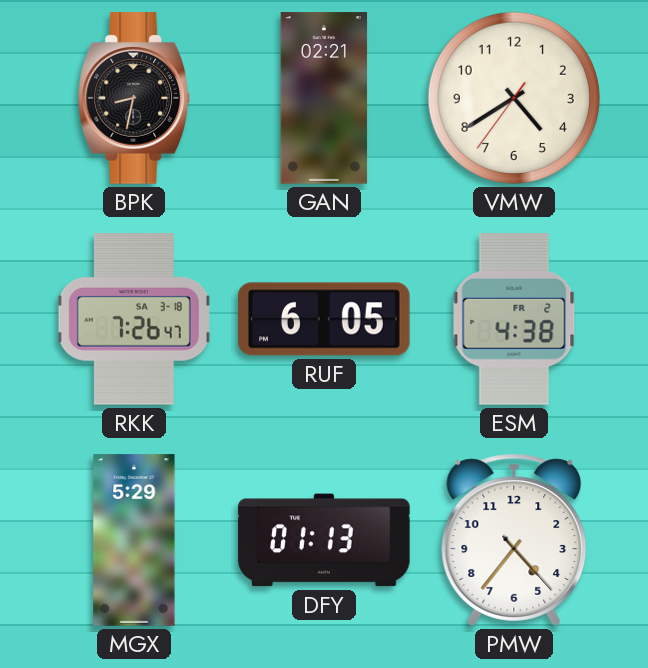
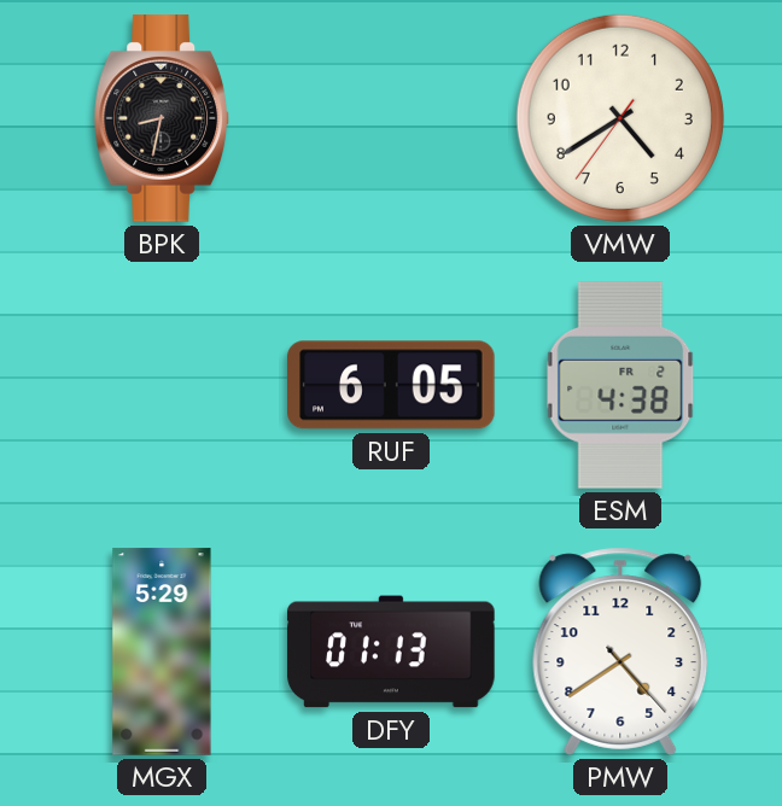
GAN: 02:21 -> none (324, 98)
RKK: 7:26 -> none (134, 319)
PMW: 4:36 -> 4:39 (620, 652)
